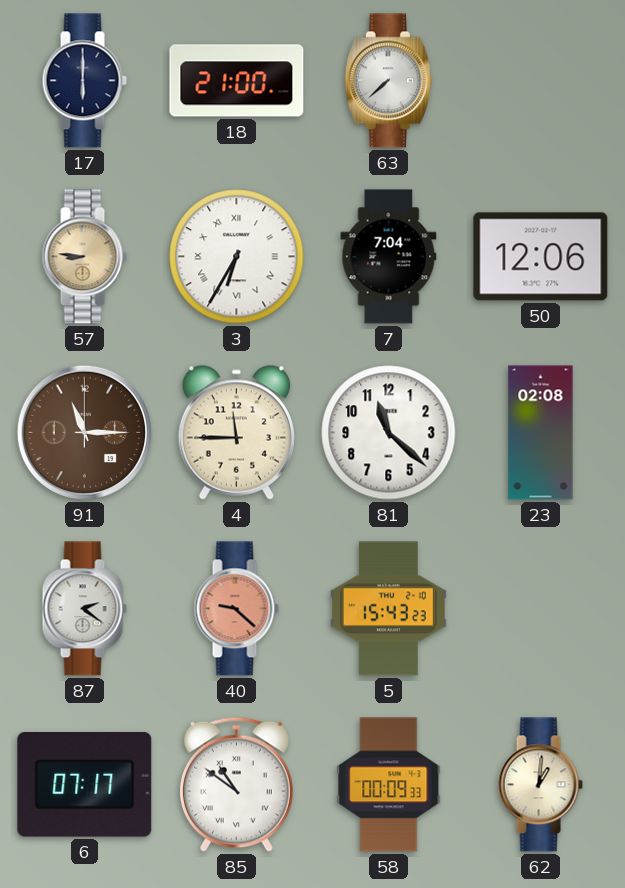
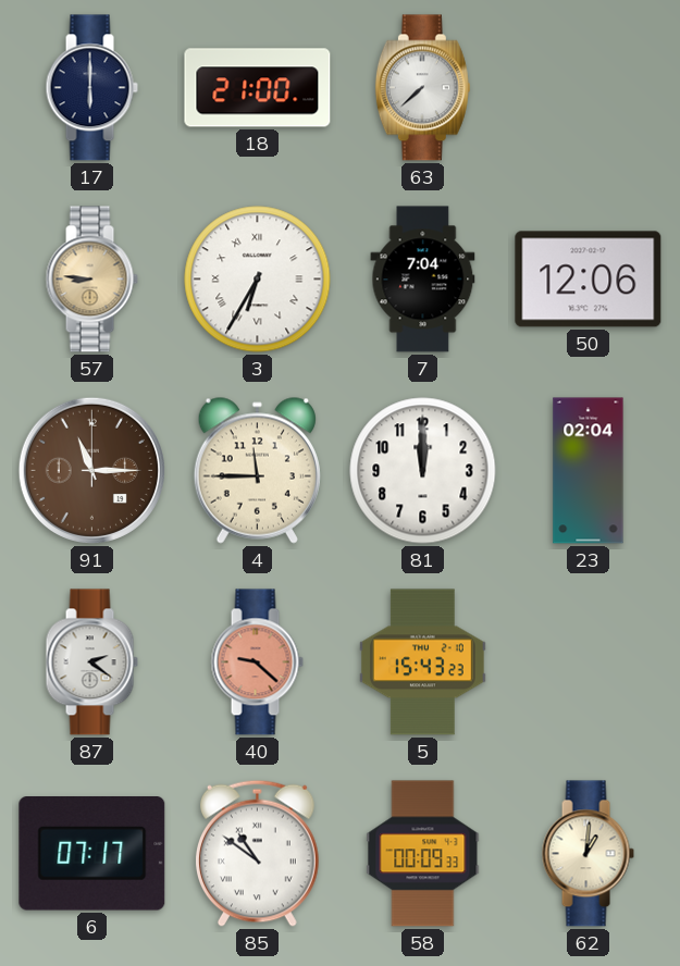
81: 11:22 -> 12:00 (423, 471)
23: 02:08 -> 02:04 (589, 471)
